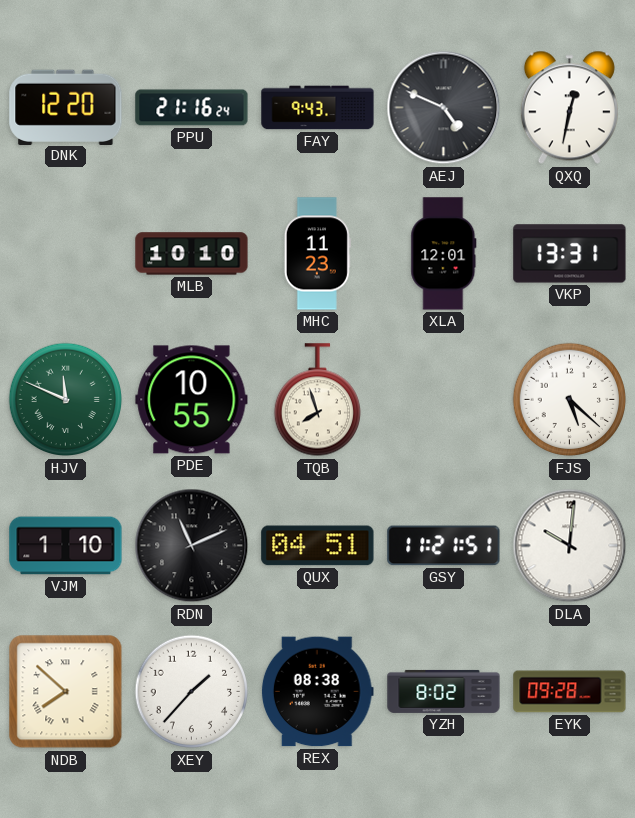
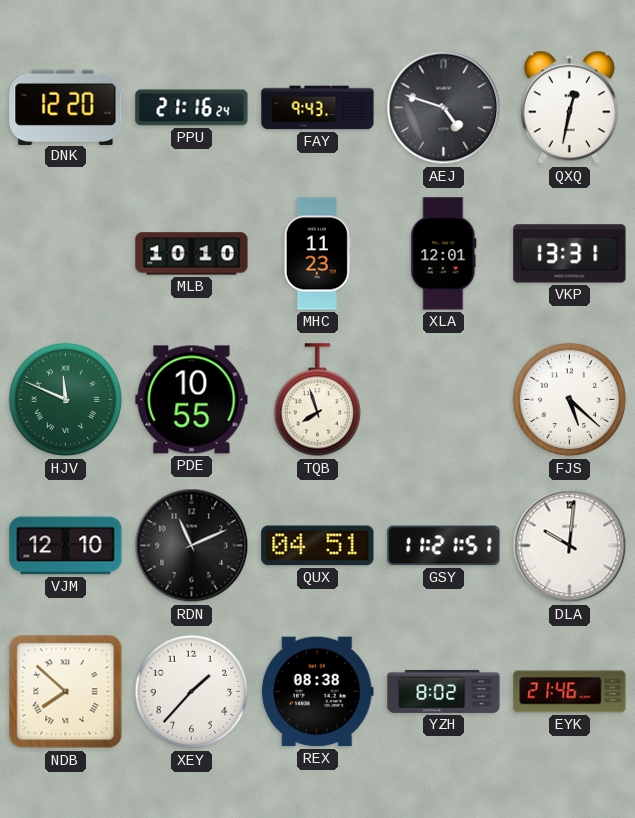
AEJ: 4:49 -> 4:48 (444, 108)
VJM: 1:10 -> 12:10 (66, 546)
EYK: 09:28 -> 21:46 (570, 692)
